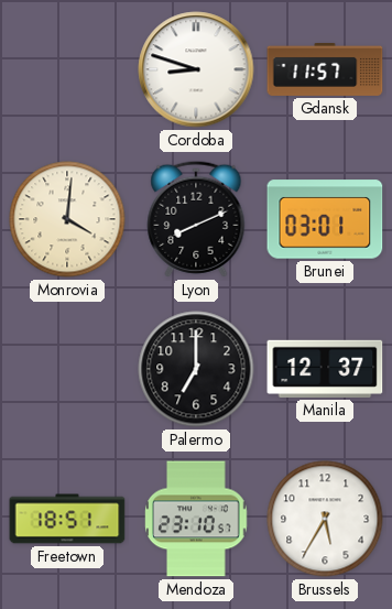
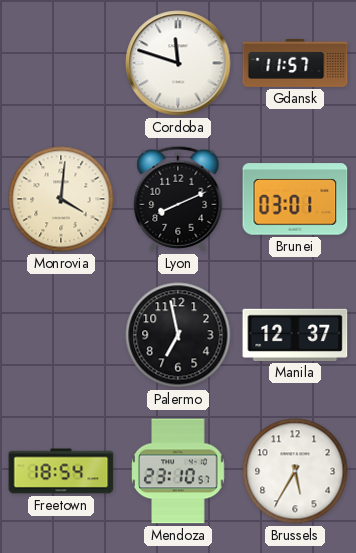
Cordoba: 8:48 -> 11:48 (178, 63)
Palermo: 7:00 -> 6:58 (178, 335)
Freetown: 18:51 -> 18:54 (61, 471)
